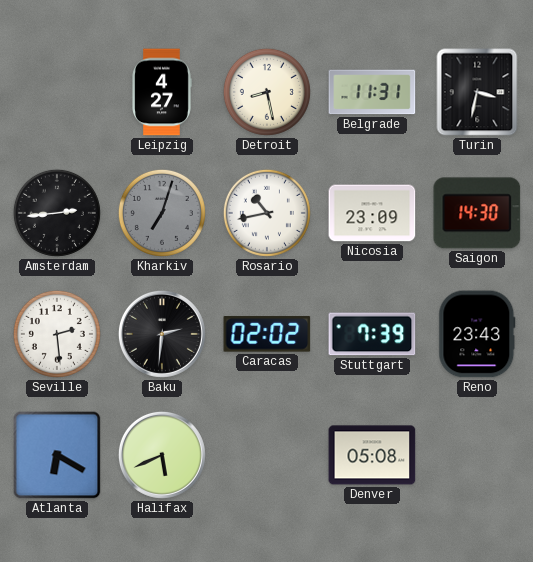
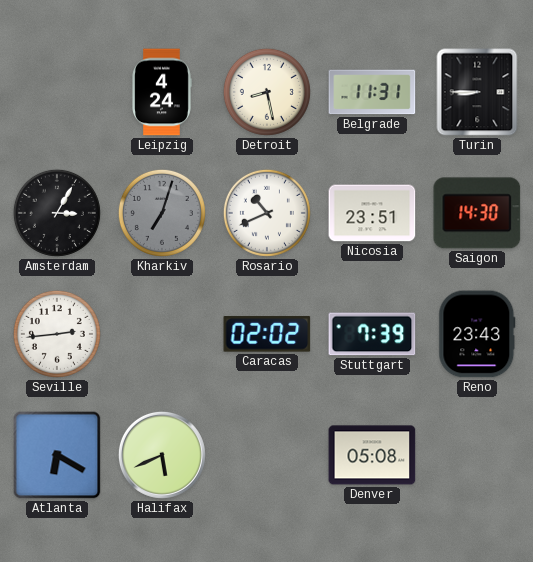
Leipzig: 4:27 -> 4:24 (162, 92)
Turin: 3:32 -> 8:45 (477, 92)
Amsterdam: 2:44 -> 3:05 (57, 213)
Rosario: 10:43 -> 10:41 (267, 213)
Nicosia: 23:09 -> 23:51 (372, 213)
Seville: 2:29 -> 2:44 (57, 334)
Baku: 2:31 -> none (162, 334)
